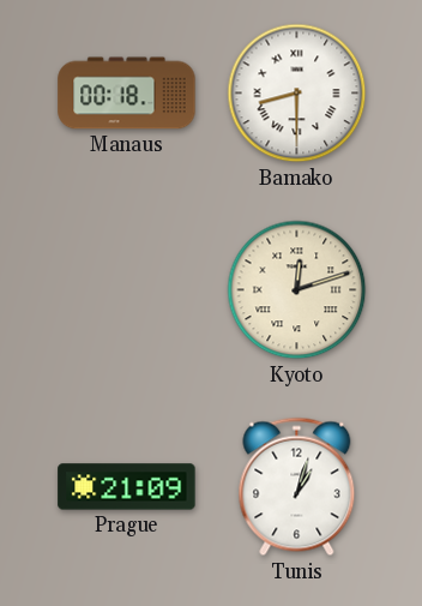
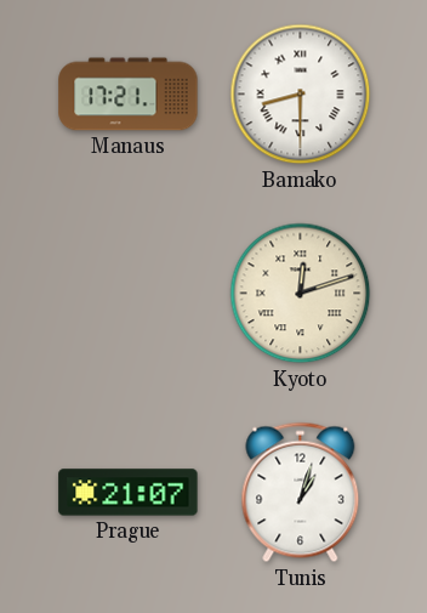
Manaus: 00:18 -> 17:21 (129, 95)
Prague: 21:09 -> 21:07 (129, 493)
